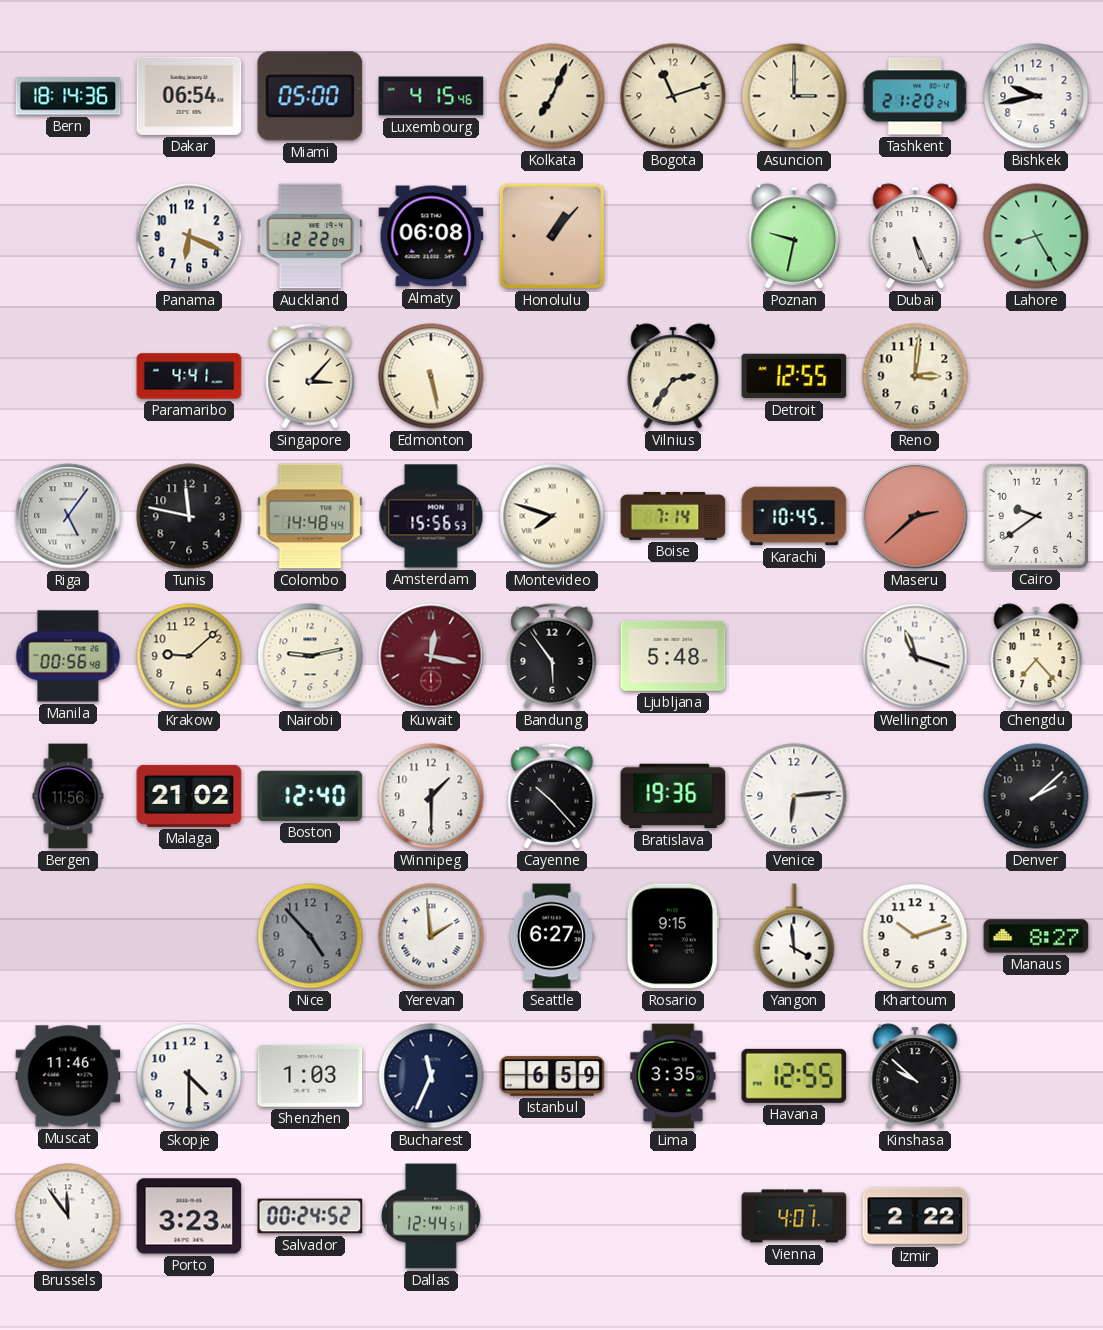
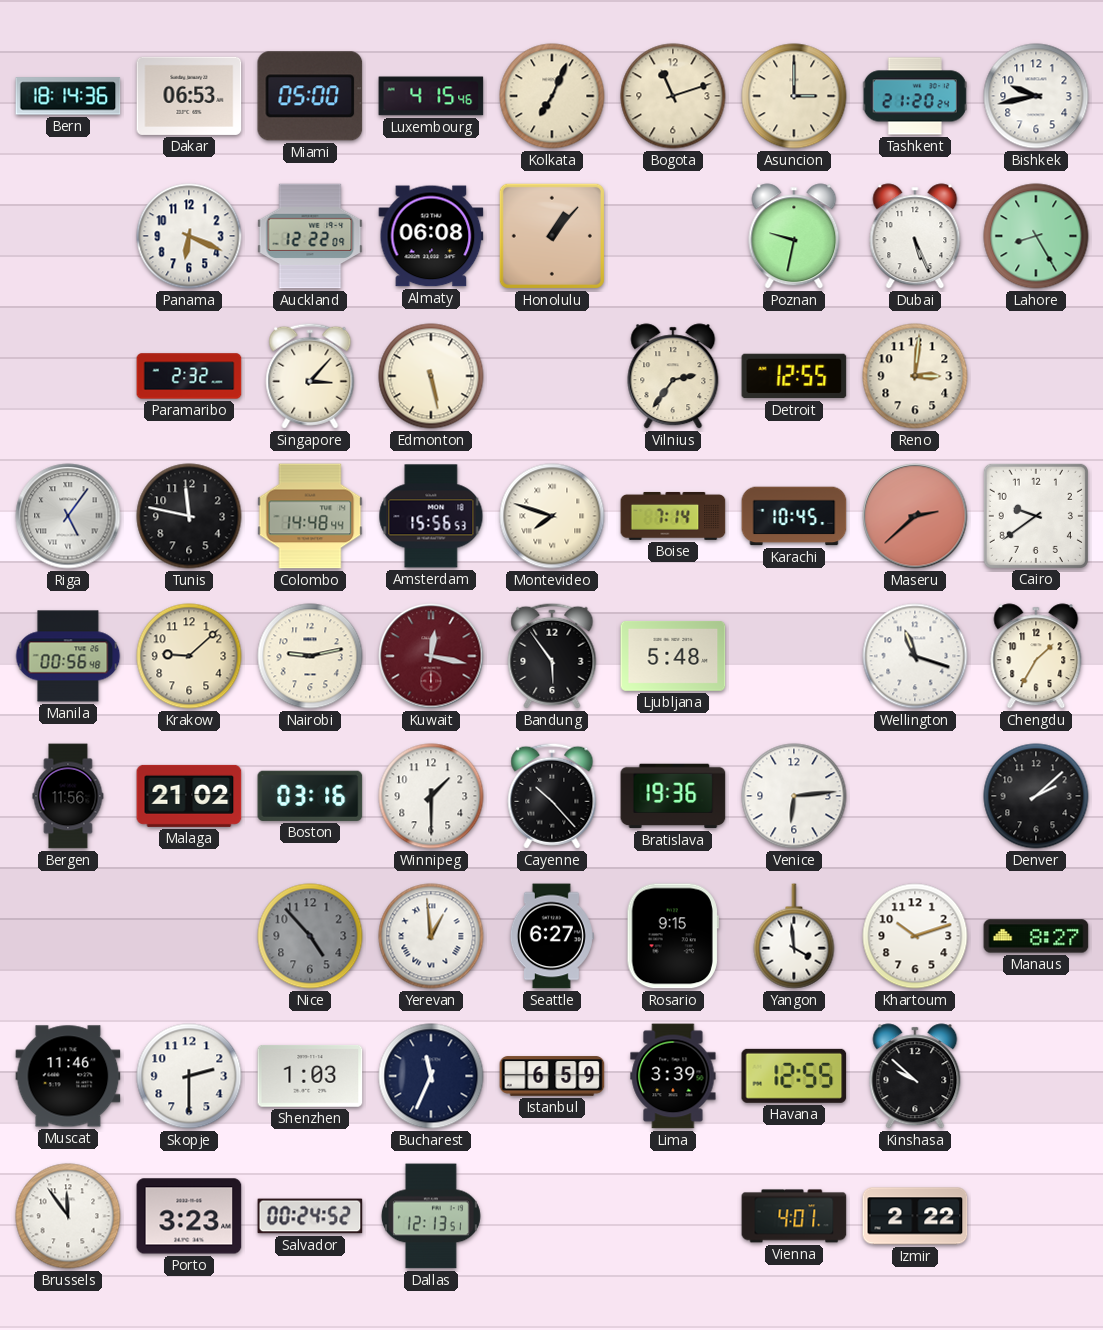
Dakar: 06:54 -> 06:53 (189, 96)
Paramaribo: 4:41 -> 2:32 (189, 376)
Chengdu: 7:23 -> 1:35 (1036, 656)
Boston: 12:40 -> 03:16 (310, 796)
Yerevan: 1:59 -> 12:59 (431, 936)
Skopje: 4:30 -> 2:30 (189, 1076)
Lima: 3:35 -> 3:39 (673, 1076)
Dallas: 12:44 -> 12:13 (431, 1216)
